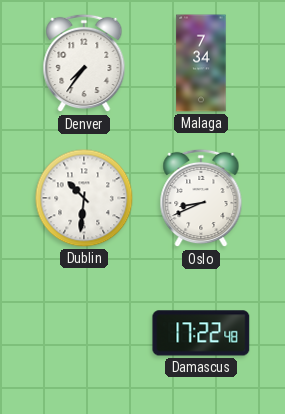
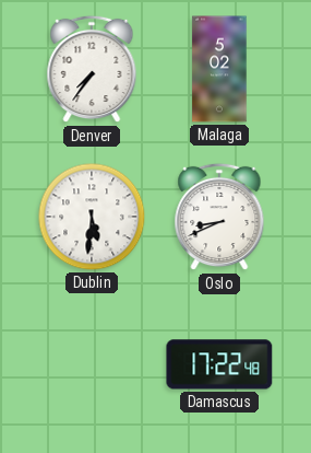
Malaga: 7:34 -> 5:02 (219, 69)
Dublin: 10:31 -> 5:31 (92, 217)
